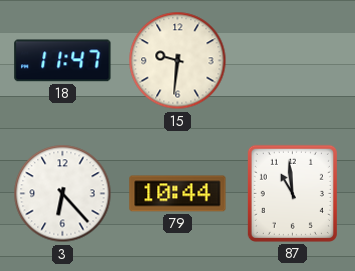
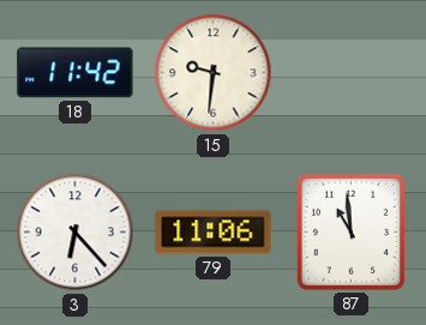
18: 11:47 -> 11:42 (76, 73)
79: 10:44 -> 11:06 (214, 233)
